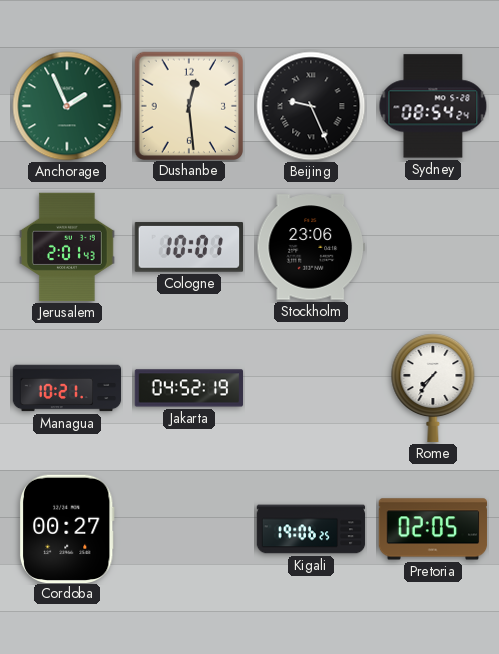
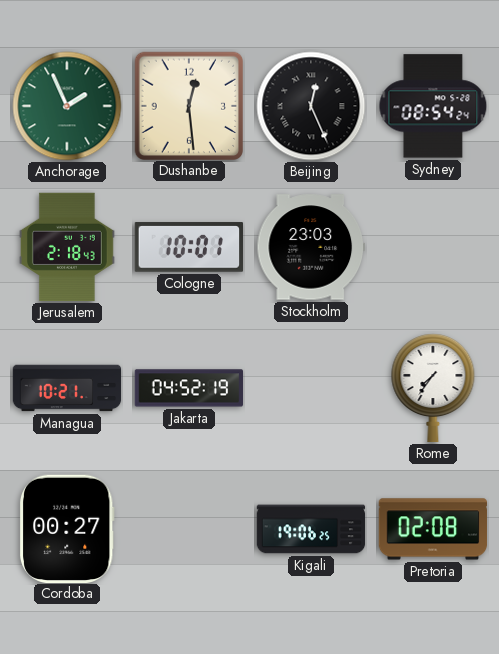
Beijing: 9:26 -> 12:26 (311, 106)
Jerusalem: 2:01 -> 2:18 (67, 247)
Stockholm: 23:06 -> 23:03 (310, 247)
Pretoria: 02:05 -> 02:08 (433, 529)
